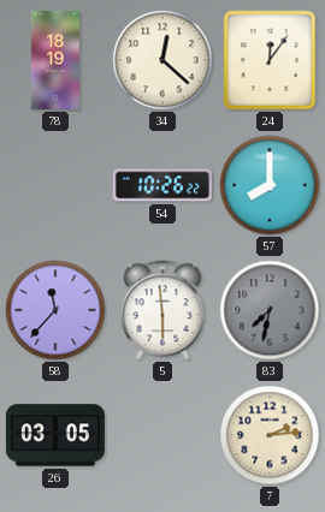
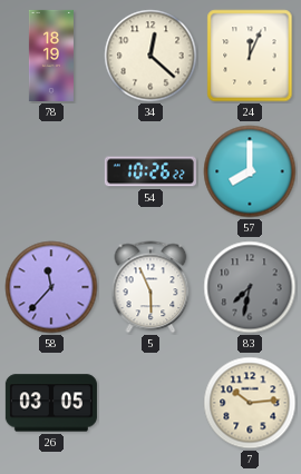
24: 12:06 -> 12:04 (250, 56)
5: 5:59 -> 5:56 (151, 287)
7: 2:14 -> 10:14 (250, 403)
